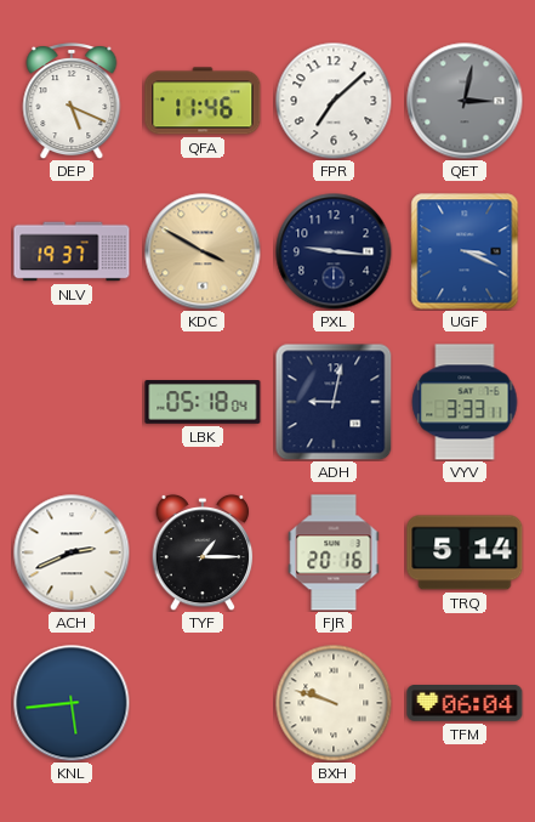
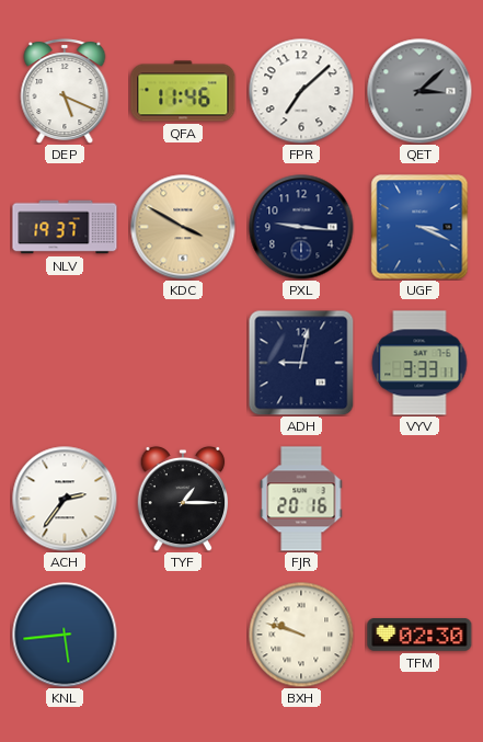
QET: 3:02 -> 3:08 (419, 91)
LBK: 05:18 -> none (203, 403)
ACH: 2:41 -> 2:36 (65, 499)
TRQ: 5:14 -> none (465, 552)
TFM: 06:04 -> 02:30 (419, 635)
